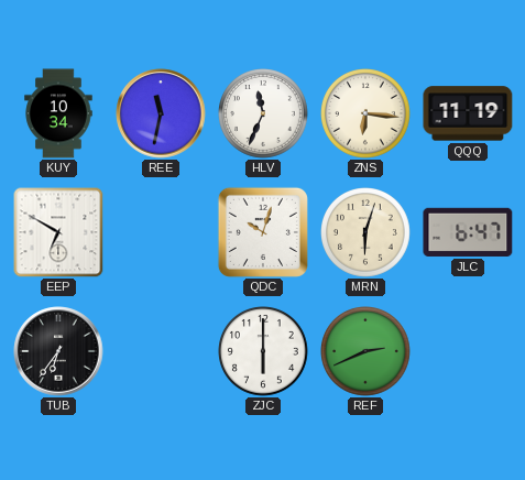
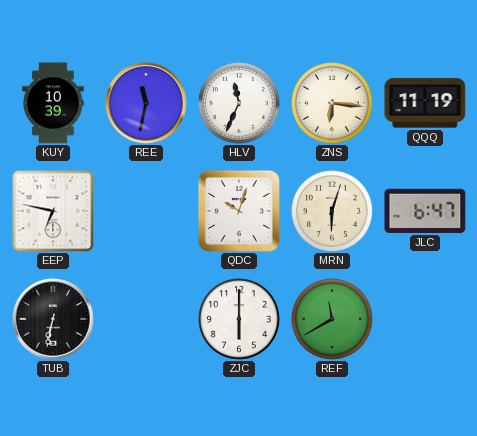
KUY: 10:34 -> 10:39 (53, 103)
EEP: 6:50 -> 6:47 (53, 211)
TUB: 6:36 -> 6:32 (53, 319)
REF: 2:41 -> 11:40 (333, 320)
